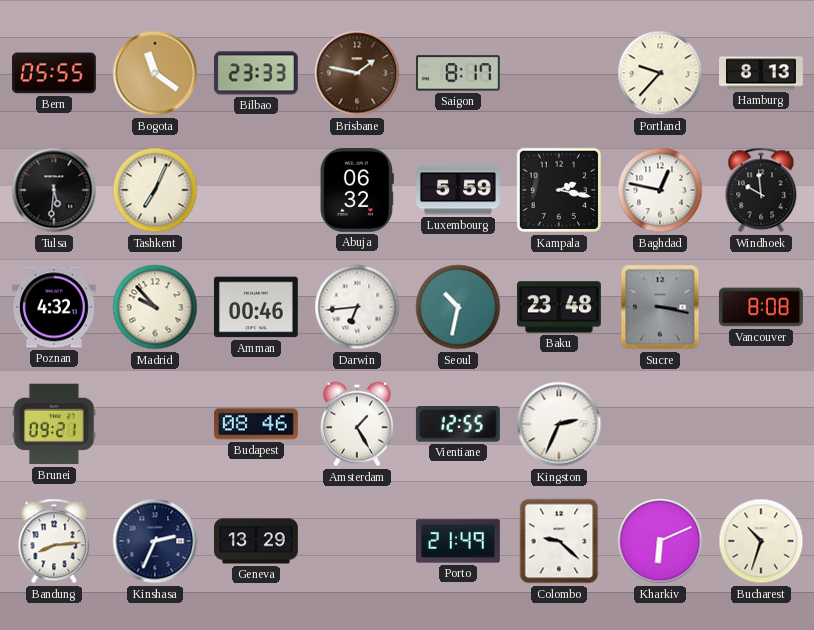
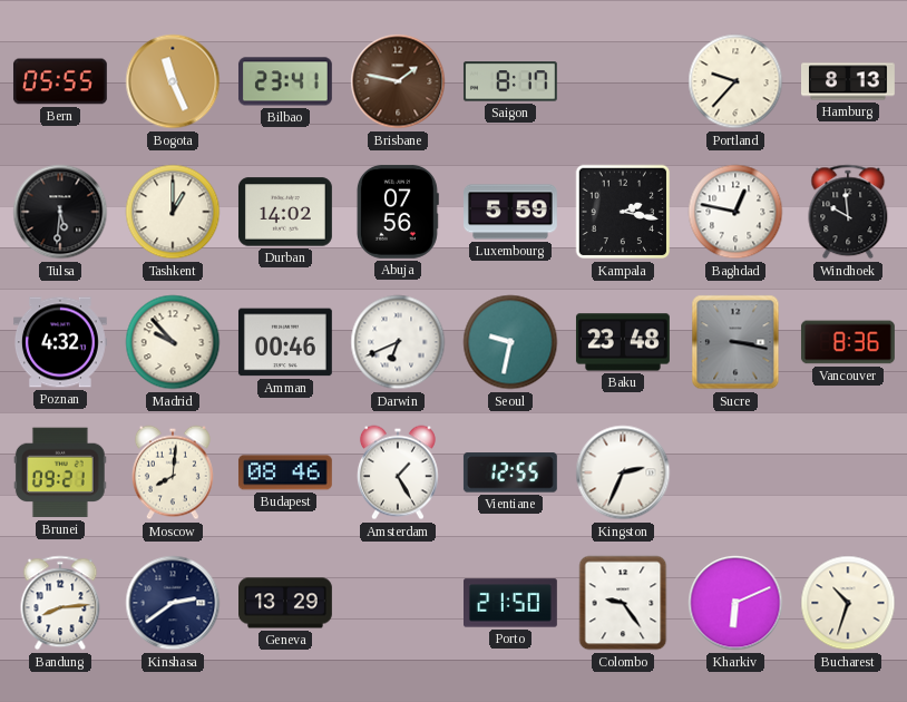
Bogota: 11:21 -> 11:26 (173, 81)
Bilbao: 23:33 -> 23:41 (285, 81)
Tashkent: 7:04 -> 1:00 (173, 212)
Durban: none -> 14:02 (285, 212)
Abuja: 06:32 -> 07:56 (398, 212)
Darwin: 6:44 -> 6:41 (398, 342)
Seoul: 10:32 -> 9:32 (510, 342)
Vancouver: 8:08 -> 8:36 (848, 342)
Moscow: none -> 8:01 (173, 472)
Kinshasa: 2:34 -> 2:39 (173, 603)
Porto: 21:49 -> 21:50 (511, 603)
Colombo: 9:22 -> 9:24 (623, 603)
